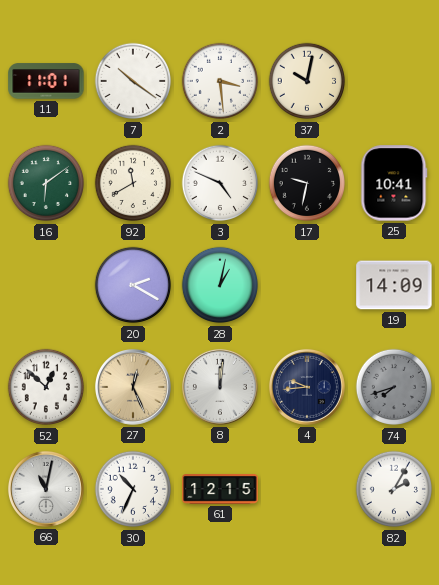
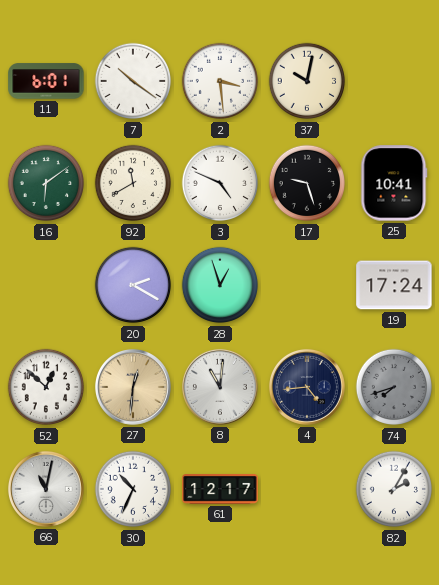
11: 11:01 -> 6:01 (46, 81)
17: 9:32 -> 9:27 (307, 183)
28: 1:02 -> 12:57 (220, 285)
19: 14:09 -> 17:24 (394, 285)
27: 12:26 -> 12:31 (133, 387)
8: 12:01 -> 11:01 (220, 387)
4: 9:44 -> 4:44 (307, 387)
61: 12:15 -> 12:17 (220, 490)
